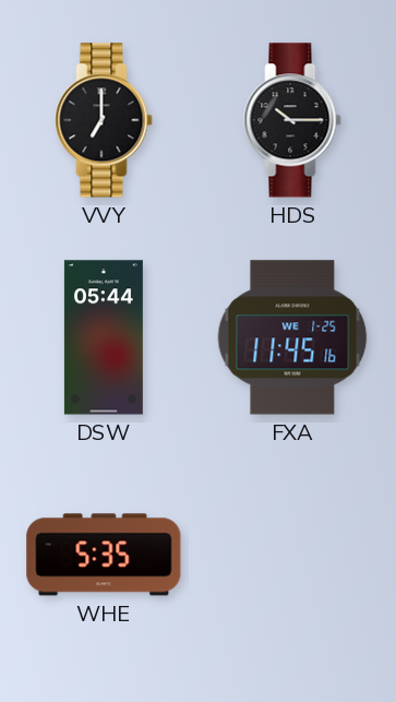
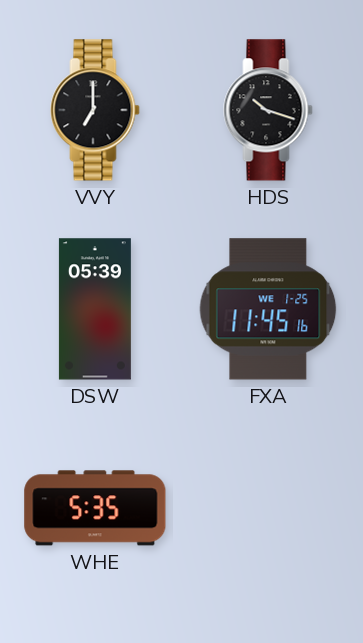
HDS: 10:15 -> 10:18 (268, 110)
DSW: 05:44 -> 05:39 (95, 309)
